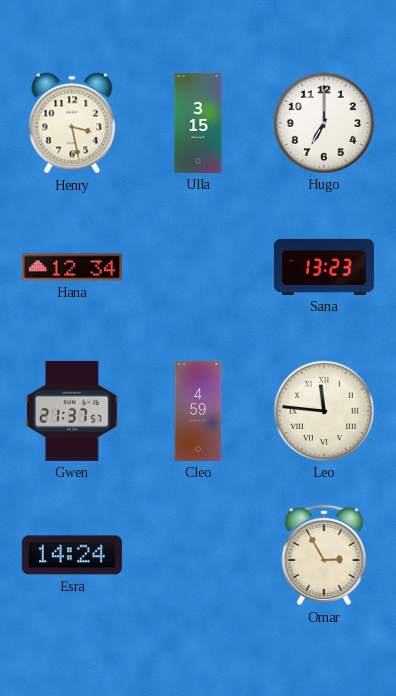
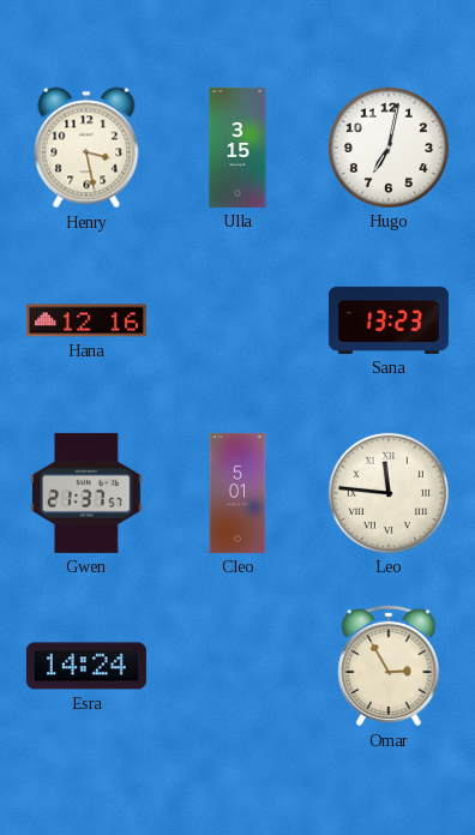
Hugo: 7:00 -> 7:02 (389, 148)
Hana: 12:34 -> 12:16 (86, 320)
Cleo: 4:59 -> 5:01 (237, 493)
